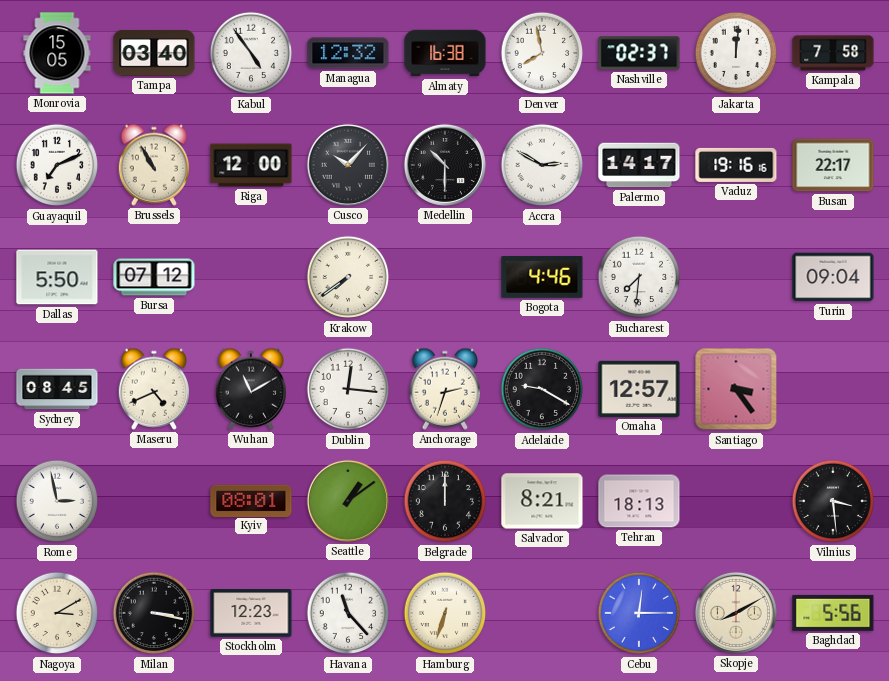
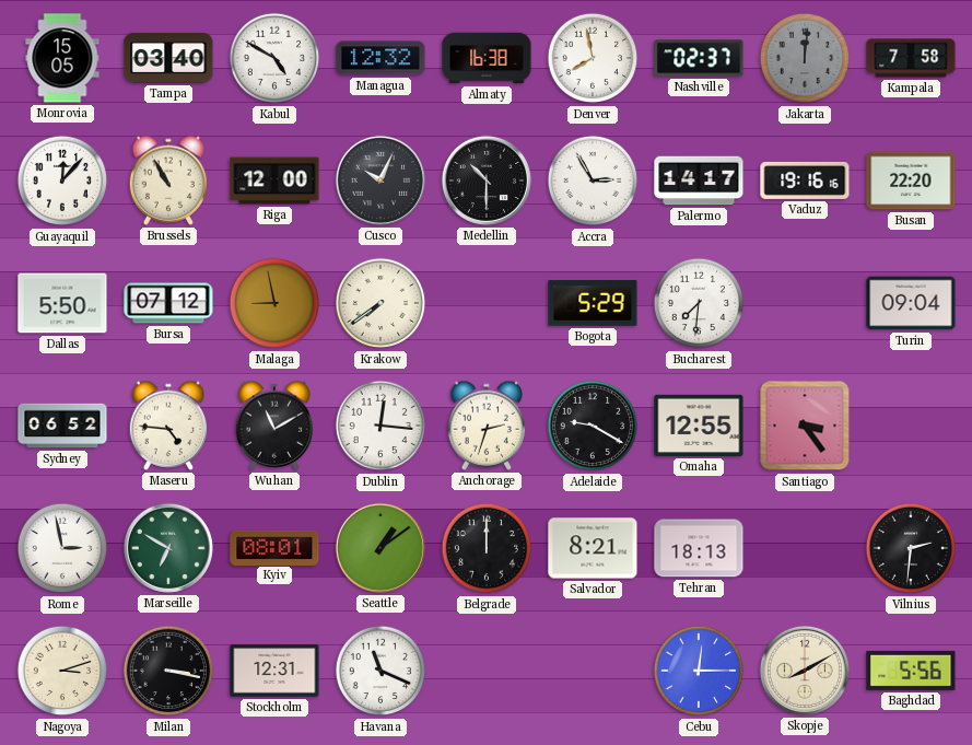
Kabul: 4:54 -> 4:50 (274, 58)
Jakarta dial: white -> grey (805, 58)
Guayaquil: 7:11 -> 12:07 (62, 181)
Cusco: 10:07 -> 10:04 (380, 181)
Accra: 2:50 -> 2:55 (593, 181)
Busan: 22:17 -> 22:20 (911, 181)
Malaga: none -> 8:58 (274, 303)
Bogota: 4:46 -> 5:29 (593, 304)
Sydney: 08:45 -> 06:52 (62, 426)
Maseru: 4:41 -> 4:46 (167, 426)
Omaha: 12:57 -> 12:55 (699, 426)
Marseille: none -> 6:50 (168, 548)
Vilnius: 3:29 -> 2:31 (911, 548)
Nagoya: 3:10 -> 3:12 (62, 671)
Stockholm: 12:23 -> 12:31 (274, 671)
Havana: 11:23 -> 11:19 (380, 671)
Hamburg: 6:33 -> none (445, 613)
